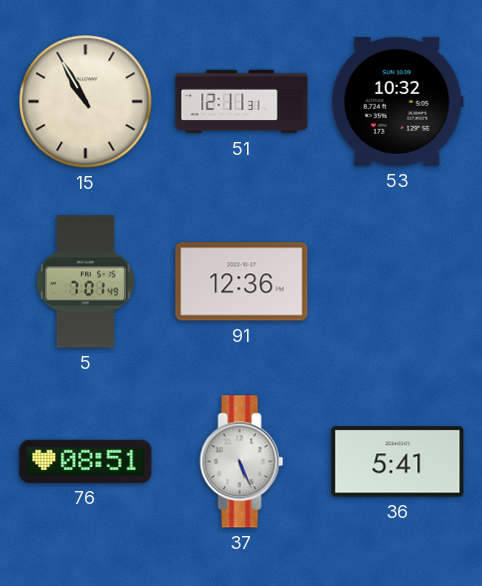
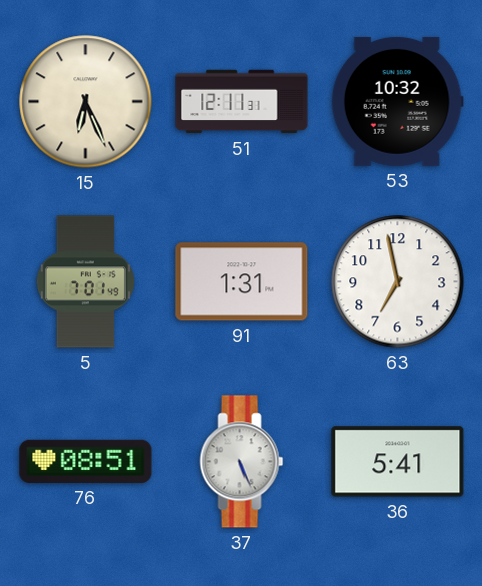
15: 10:55 -> 6:26 (86, 102)
91: 12:36 -> 1:31 (242, 282)
63: none -> 6:58 (398, 282)
